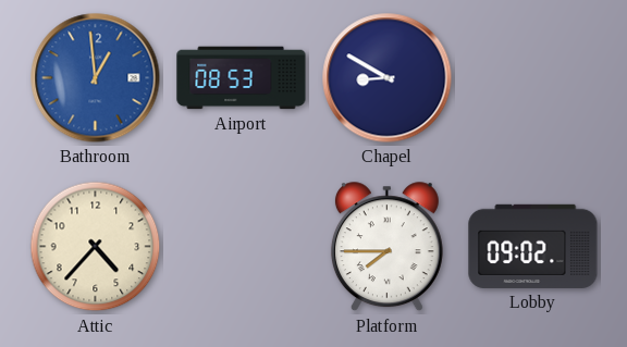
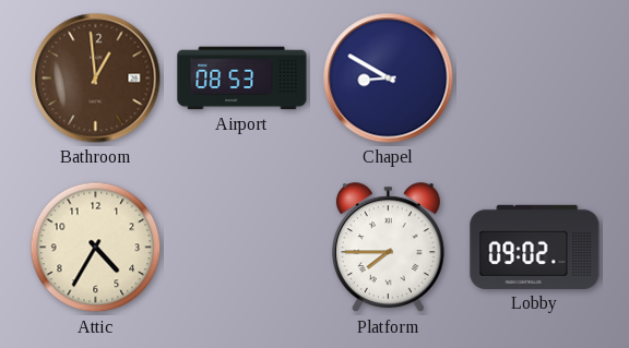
Bathroom dial: blue -> brown (96, 79)
Attic: 4:37 -> 4:35 (96, 248)
